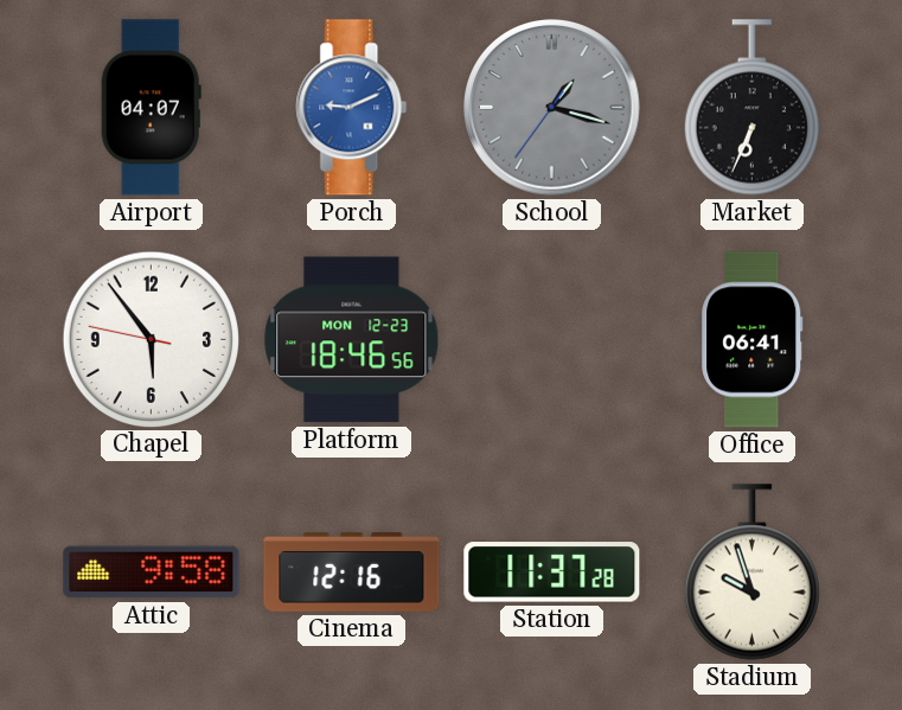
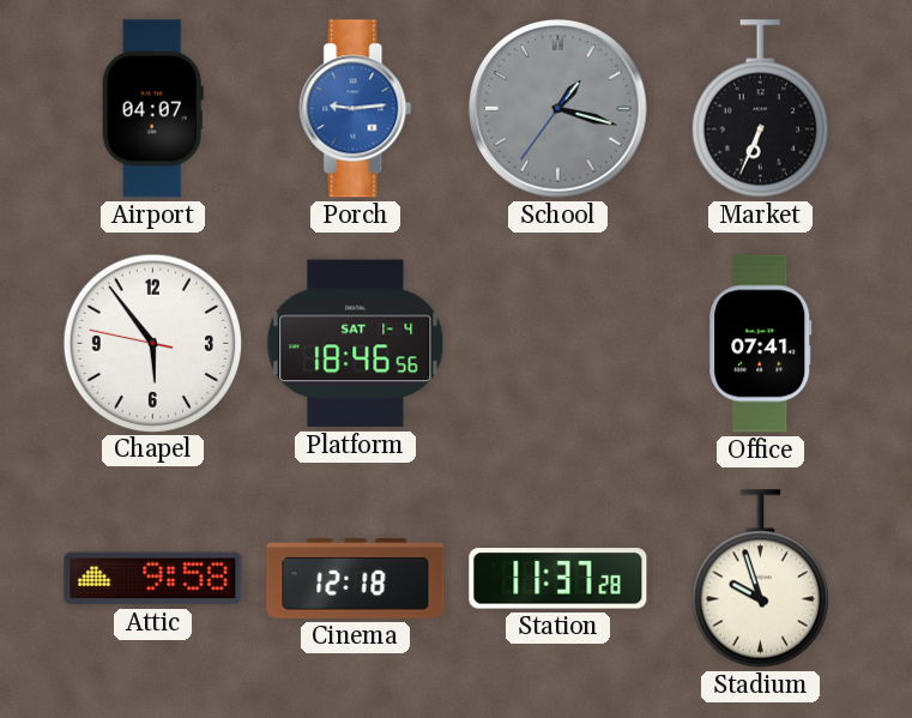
Porch: 9:11 -> 9:14 (356, 109)
Platform date: MON 12-23 -> SAT 1-4 (356, 344)
Office: 06:41 -> 07:41 (761, 344)
Cinema: 12:16 -> 12:18 (356, 578)
